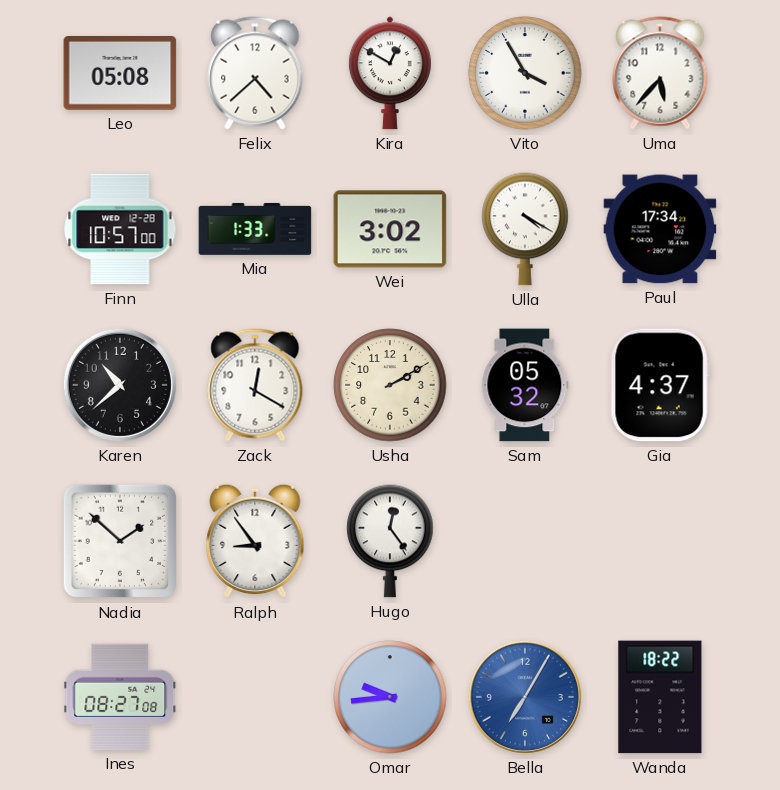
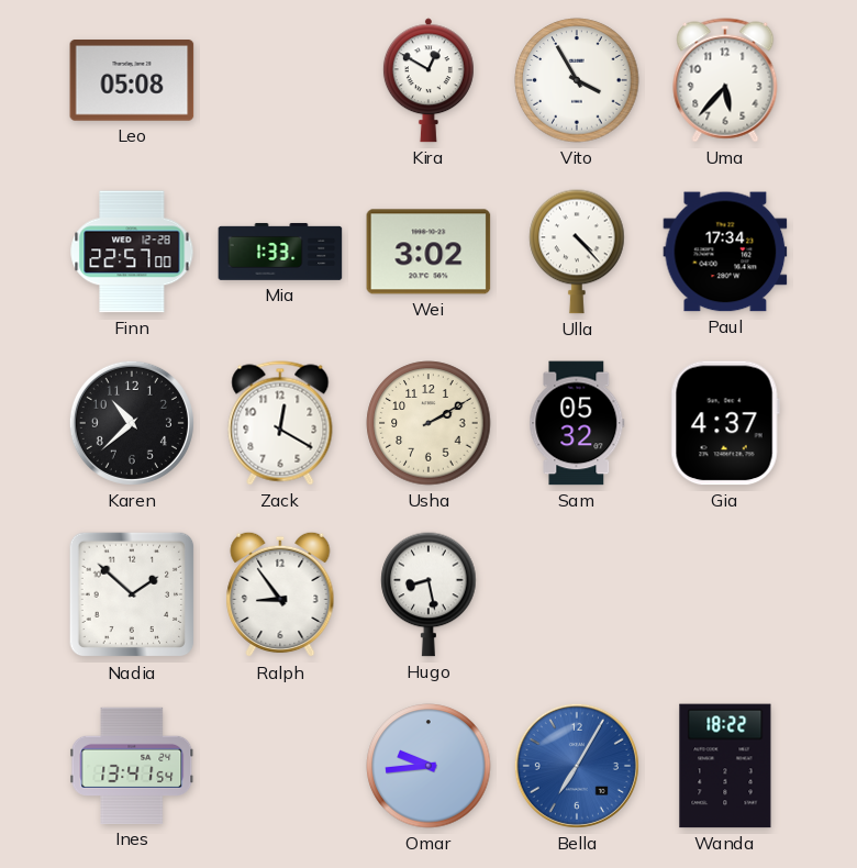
Felix: 4:38 -> none (255, 73)
Finn: 10:57 -> 22:57 (132, 252)
Ulla: 4:20 -> 4:23 (577, 252)
Hugo: 12:24 -> 8:28 (429, 594)
Ines: 08:27 -> 13:41 (132, 766)
